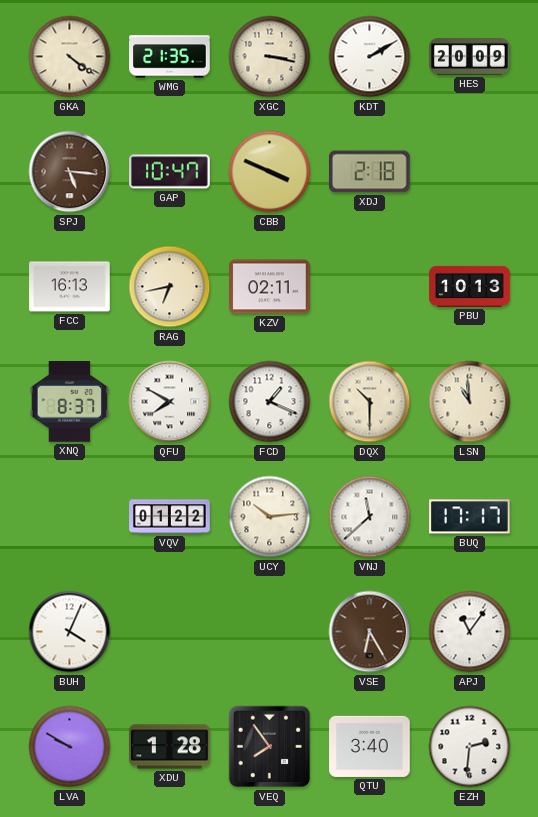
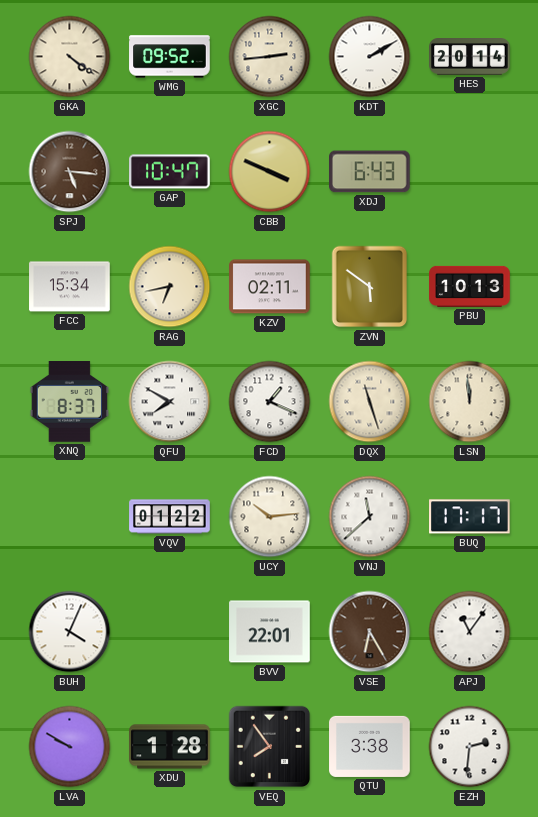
WMG: 21:35 -> 09:52 (170, 57)
XGC: 3:17 -> 2:44 (270, 57)
HES: 20:09 -> 20:14 (470, 57)
XDJ: 2:18 -> 6:43 (370, 172)
FCC: 16:13 -> 15:34 (70, 287)
ZVN: none -> 5:51 (370, 287)
DQX: 10:30 -> 11:27 (370, 402)
LSN: 10:59 -> 11:59 (470, 402)
BVV: none -> 22:01 (270, 632)
QTU: 3:40 -> 3:38 (370, 746)
